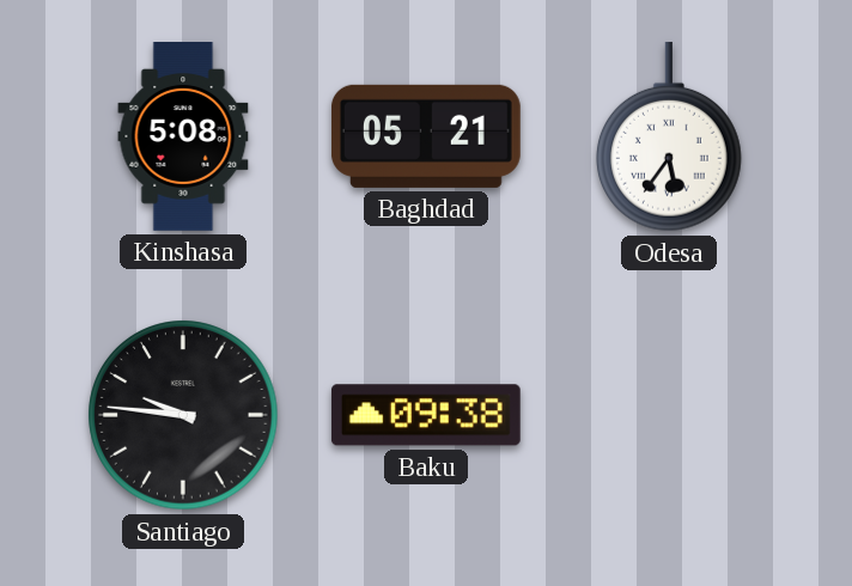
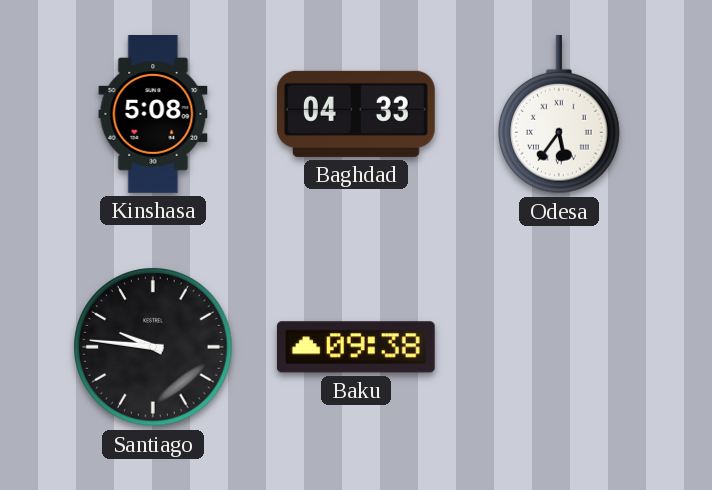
Baghdad: 05:21 -> 04:33 (356, 114)
